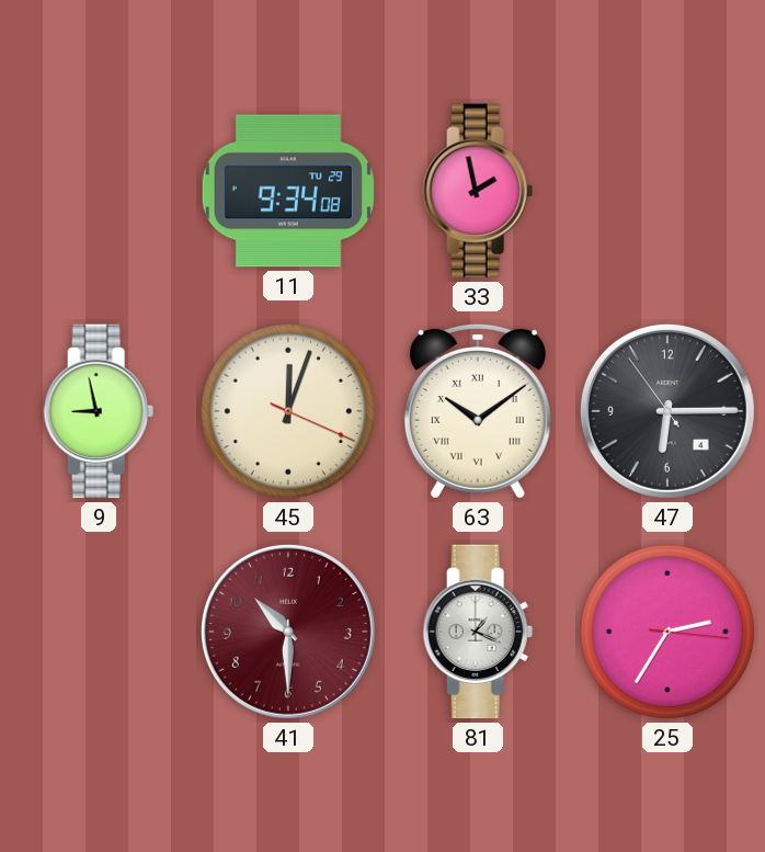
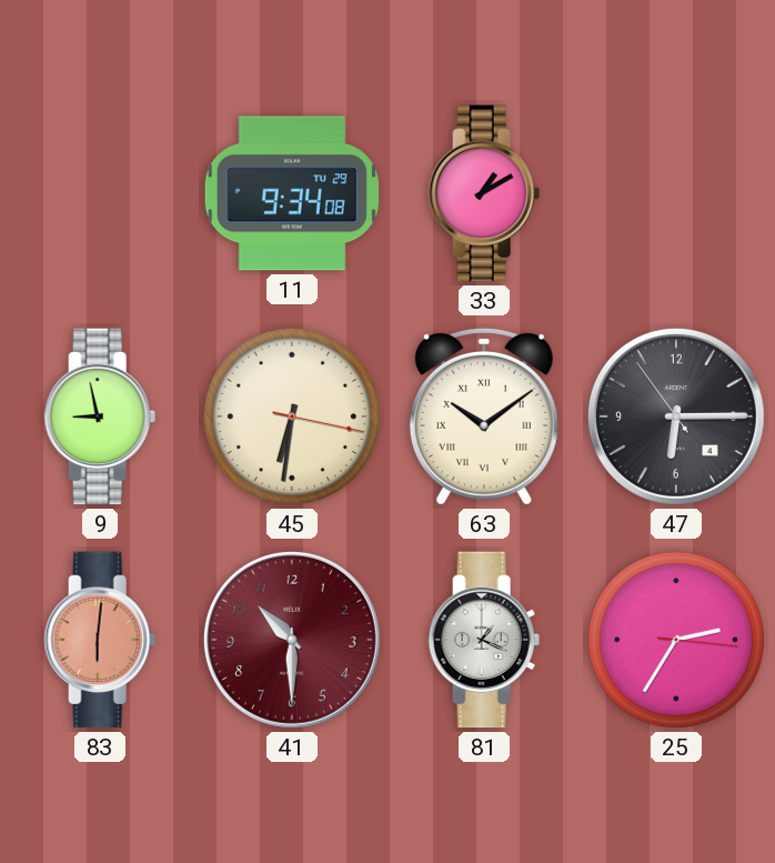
33: 1:58 -> 1:10 (484, 193)
45: 12:03 -> 6:31 (292, 417)
83: none -> 6:01 (100, 640)
